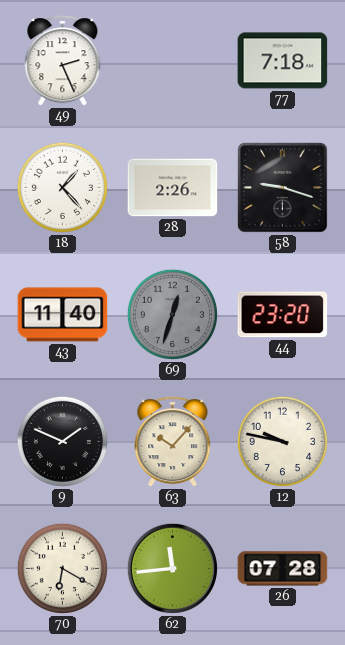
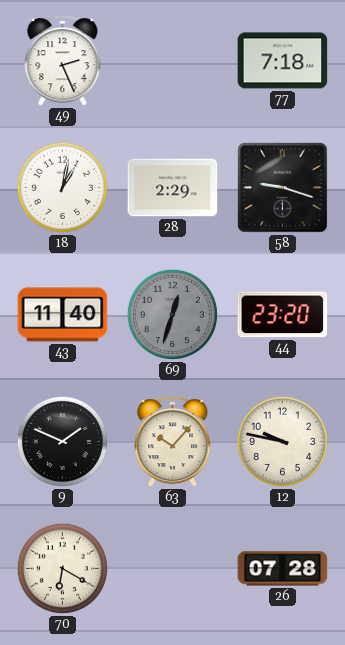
18: 1:23 -> 1:02 (62, 187)
28: 2:26 -> 2:29 (173, 188)
62: 11:44 -> none (172, 568)
